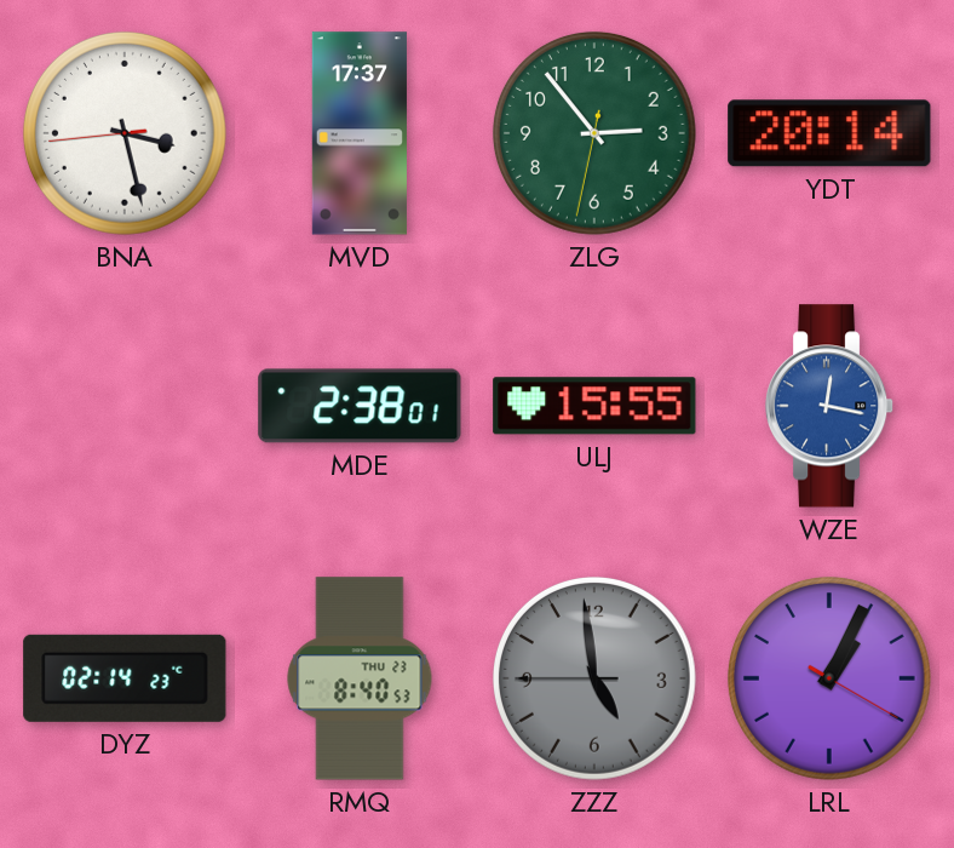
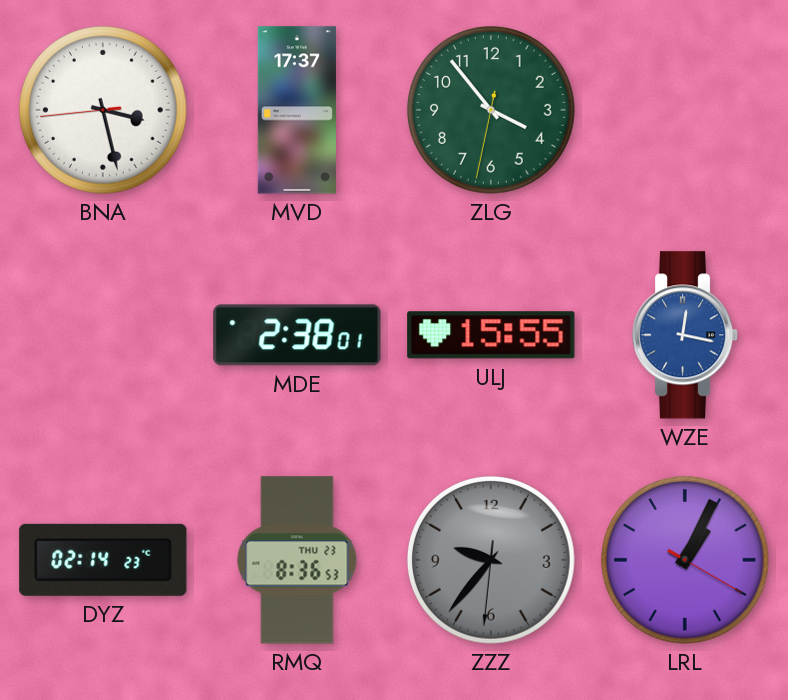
ZLG: 2:53 -> 3:53 (491, 110)
YDT: 20:14 -> none (829, 133)
RMQ: 8:40 -> 8:36 (297, 560)
ZZZ: 4:58 -> 9:36 (491, 560)
